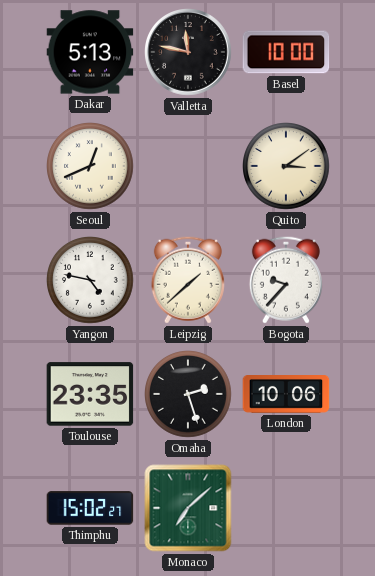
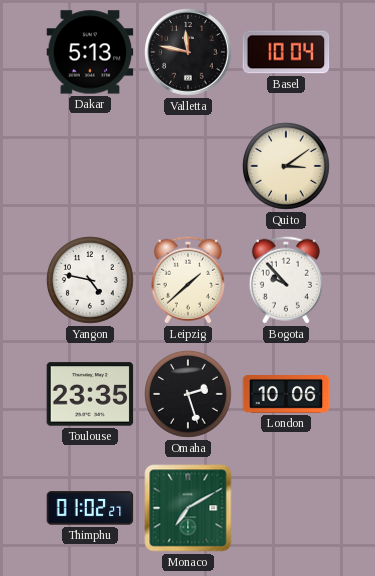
Basel: 10:00 -> 10:04 (286, 52)
Seoul: 12:41 -> none (91, 167)
Bogota: 9:37 -> 9:53 (286, 280)
Thimphu: 15:02 -> 01:02 (90, 508)
Monaco: 7:08 -> 7:10 (188, 508)
